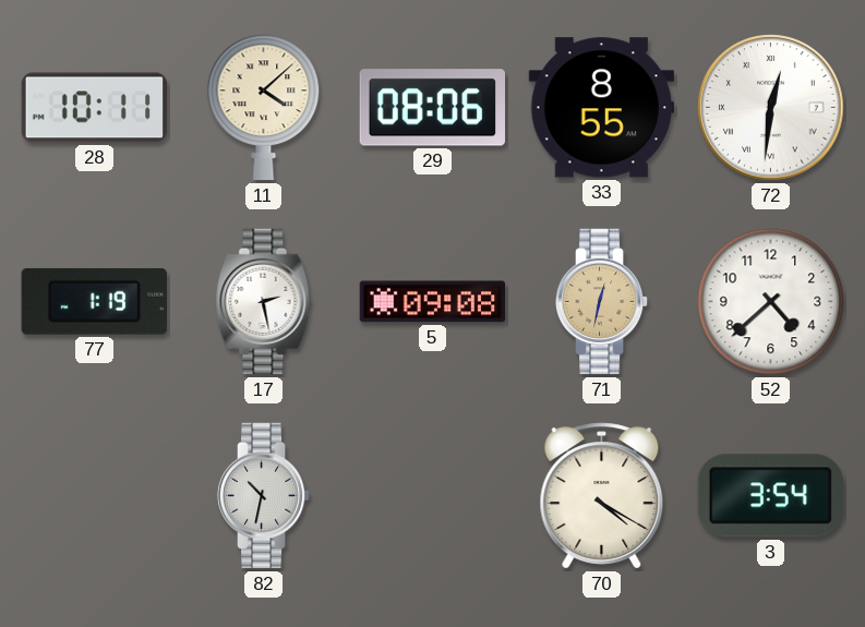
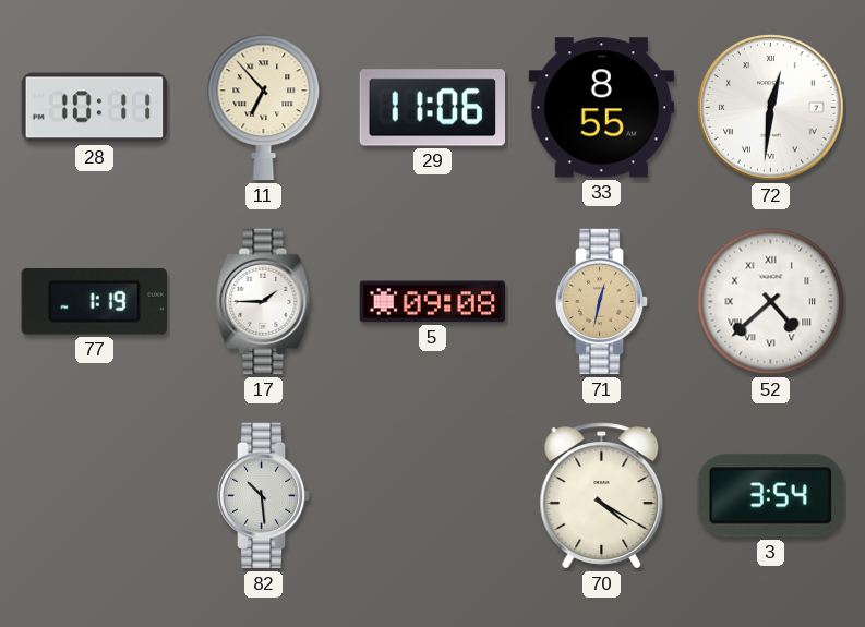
11: 4:08 -> 6:53 (264, 108)
29: 08:06 -> 11:06 (432, 108)
17: 2:28 -> 1:45 (264, 302)
52 numerals: Arabic -> Roman (771, 302)
82: 10:32 -> 10:29 (264, 496)
